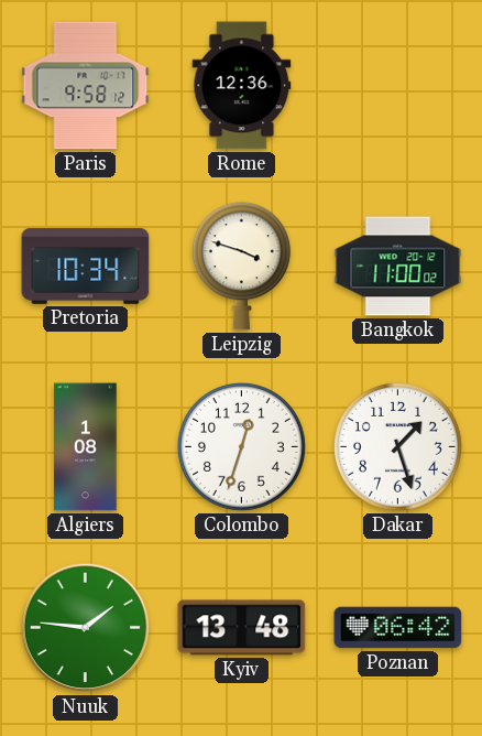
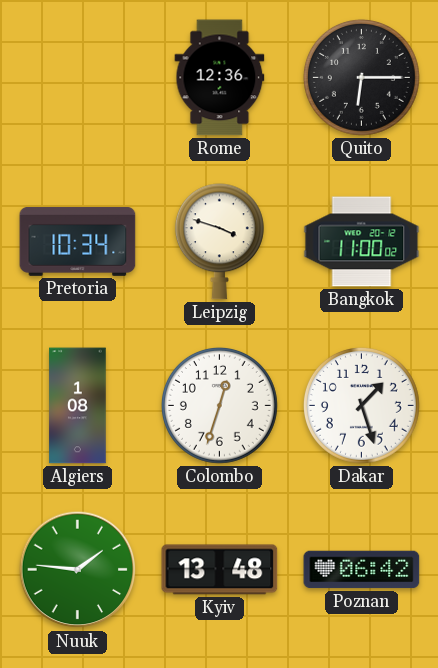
Paris: 9:58 -> none (86, 86)
Quito: none -> 6:15 (361, 77)
